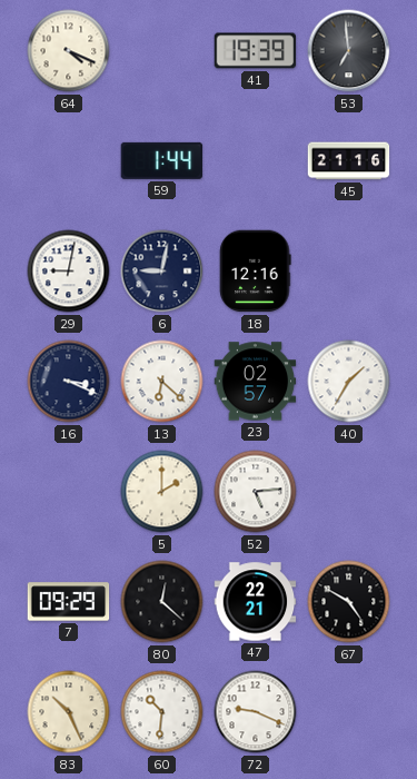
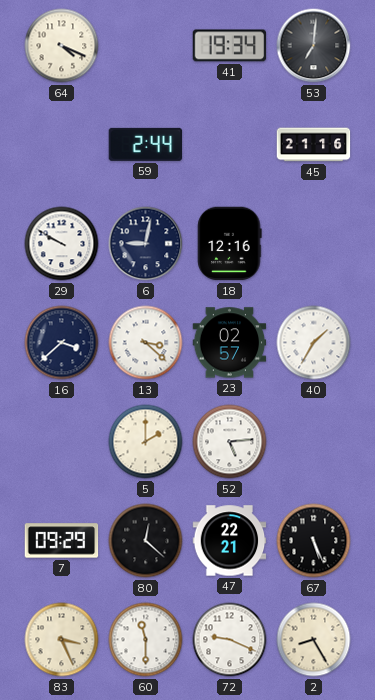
41: 19:39 -> 19:34 (230, 46)
53: 6:59 -> 7:01 (314, 46)
59: 1:44 -> 2:44 (146, 144)
29: 9:02 -> 9:50 (62, 244)
16: 3:19 -> 3:38 (62, 343)
13: 6:22 -> 3:22 (146, 343)
67: 4:50 -> 5:26 (314, 541)
83: 10:26 -> 3:26 (62, 640)
60: 10:31 -> 11:30 (146, 640)
2: none -> 8:25 (314, 640)
